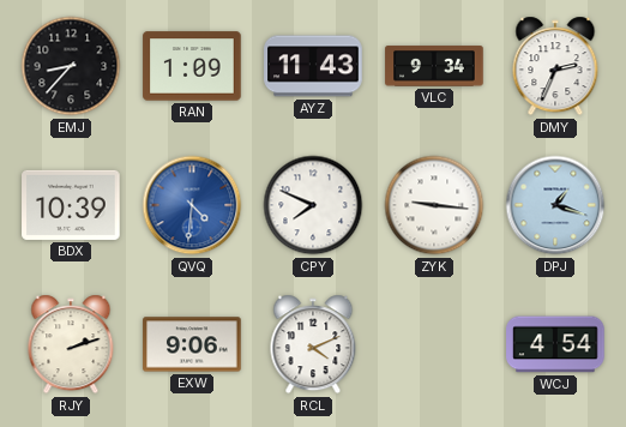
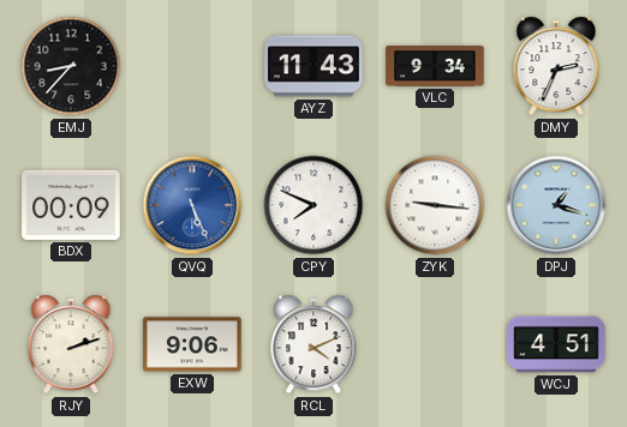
RAN: 1:09 -> none (192, 66)
BDX: 10:39 -> 00:09 (71, 205)
QVQ: 4:31 -> 5:26 (192, 205)
WCJ: 4:54 -> 4:51 (556, 344)
